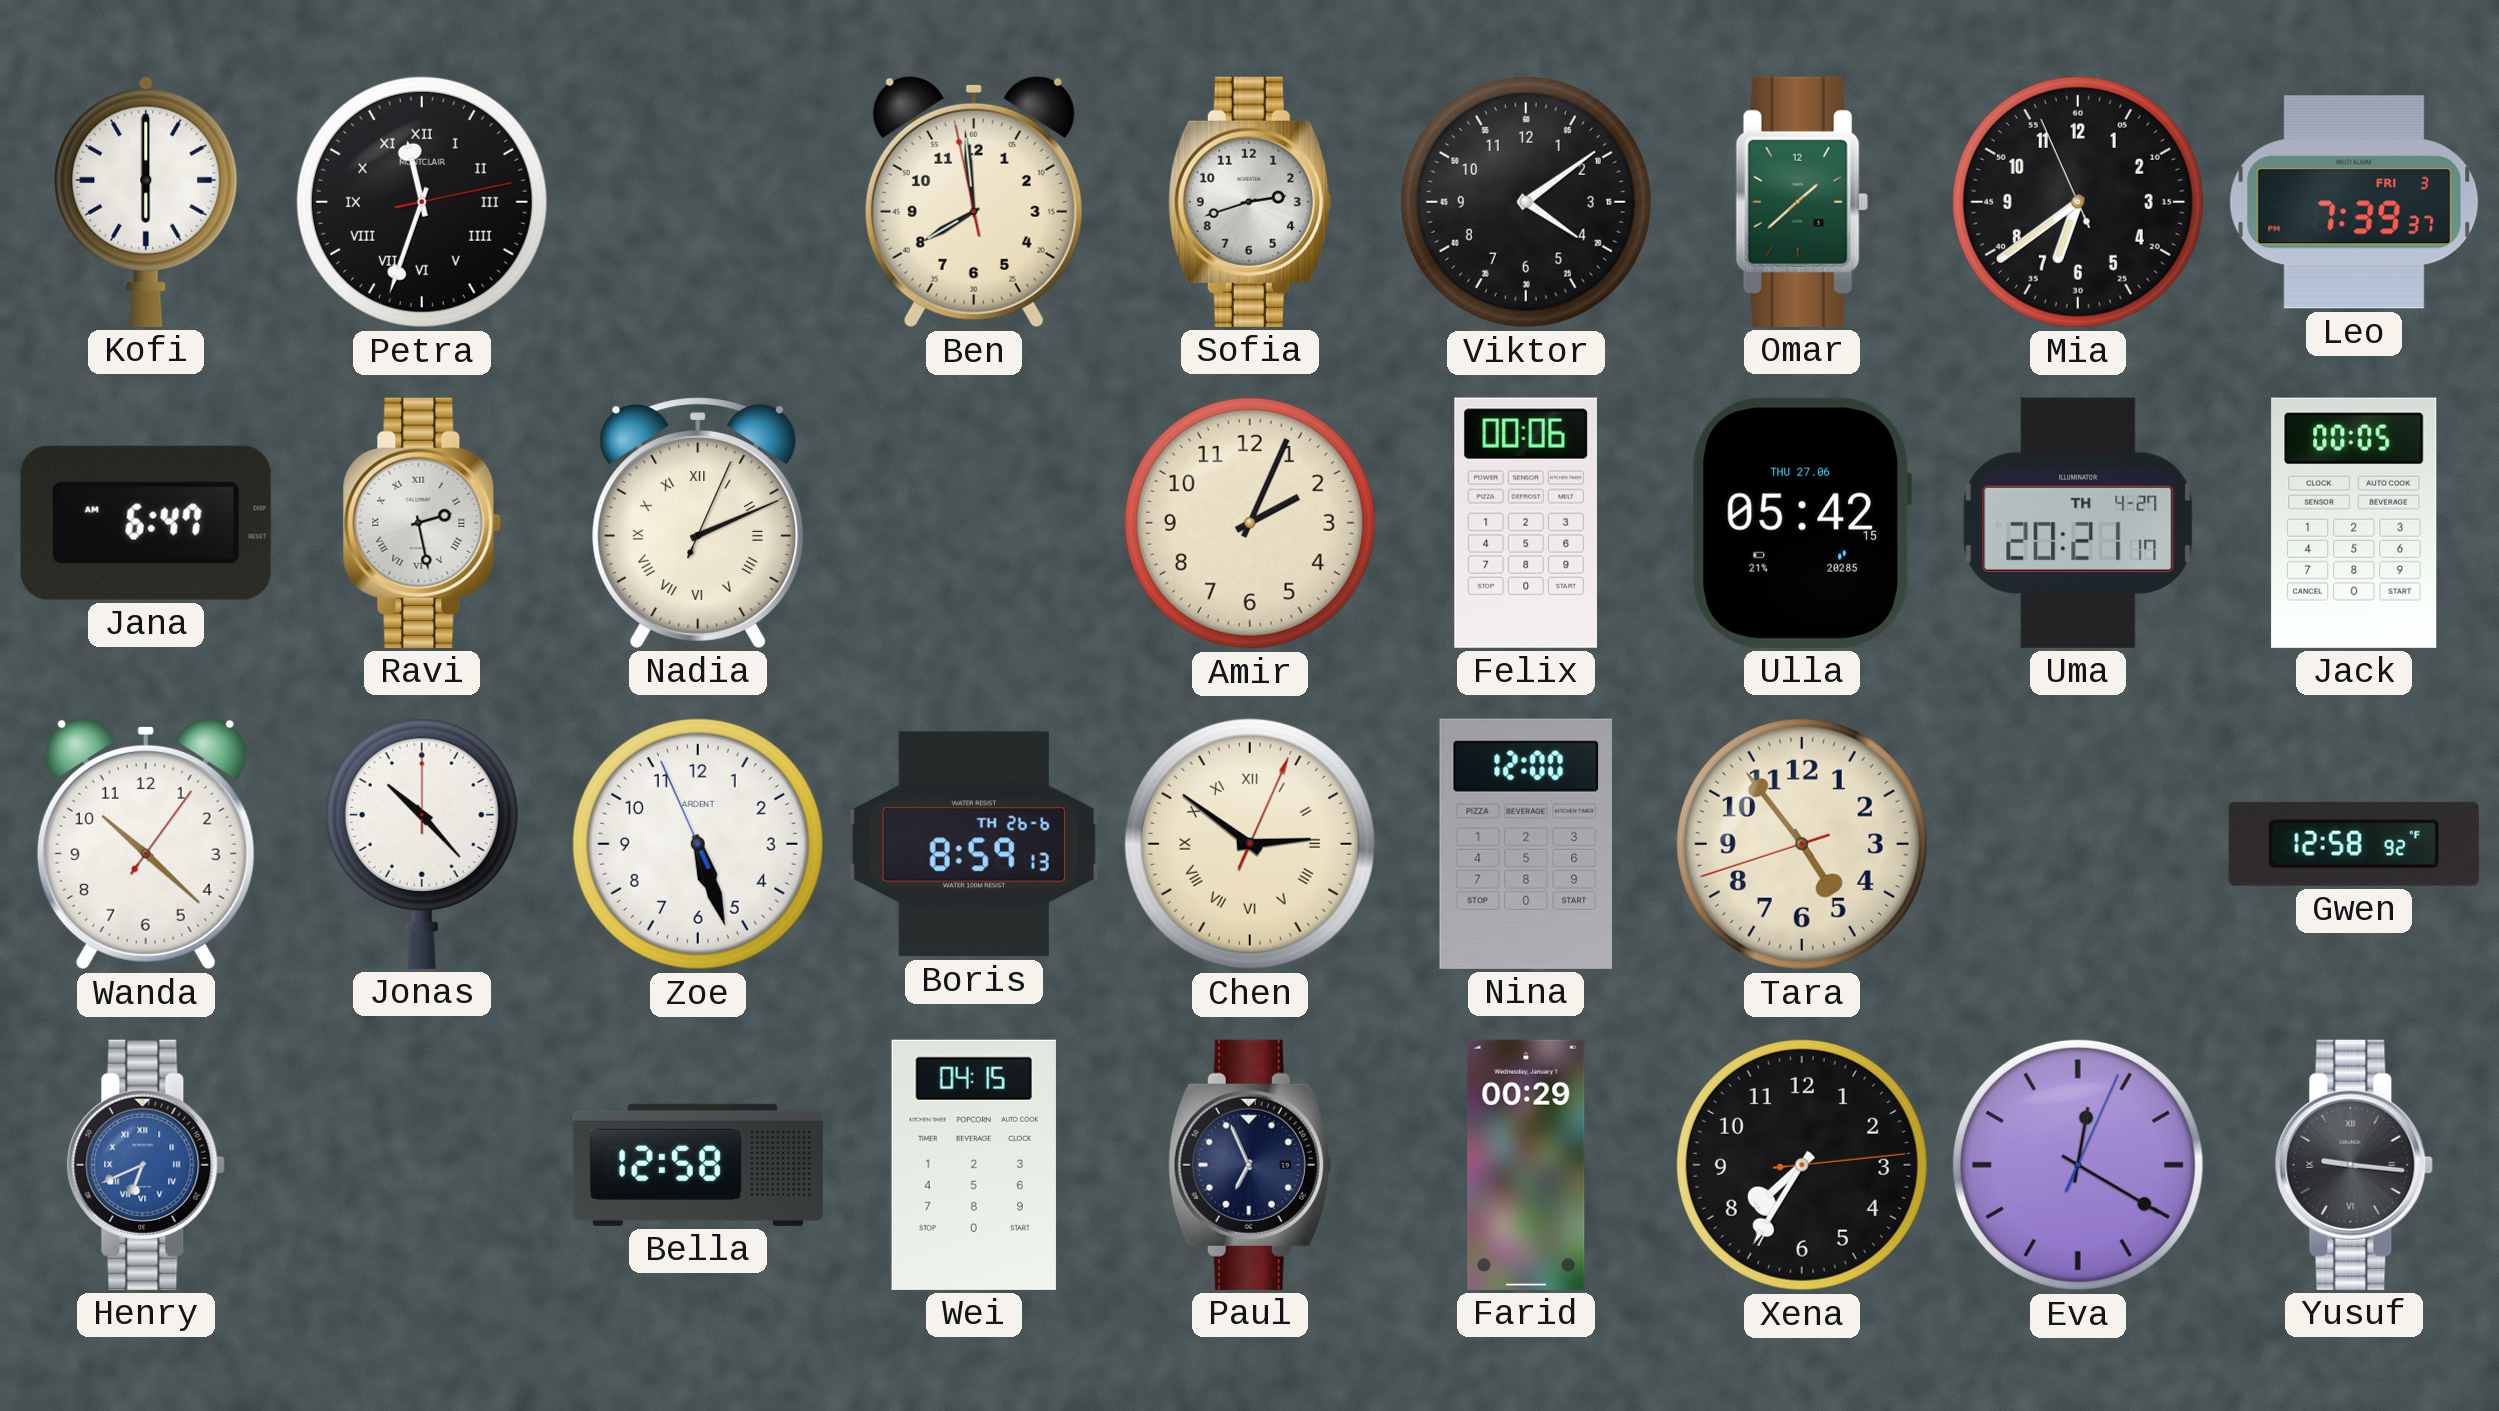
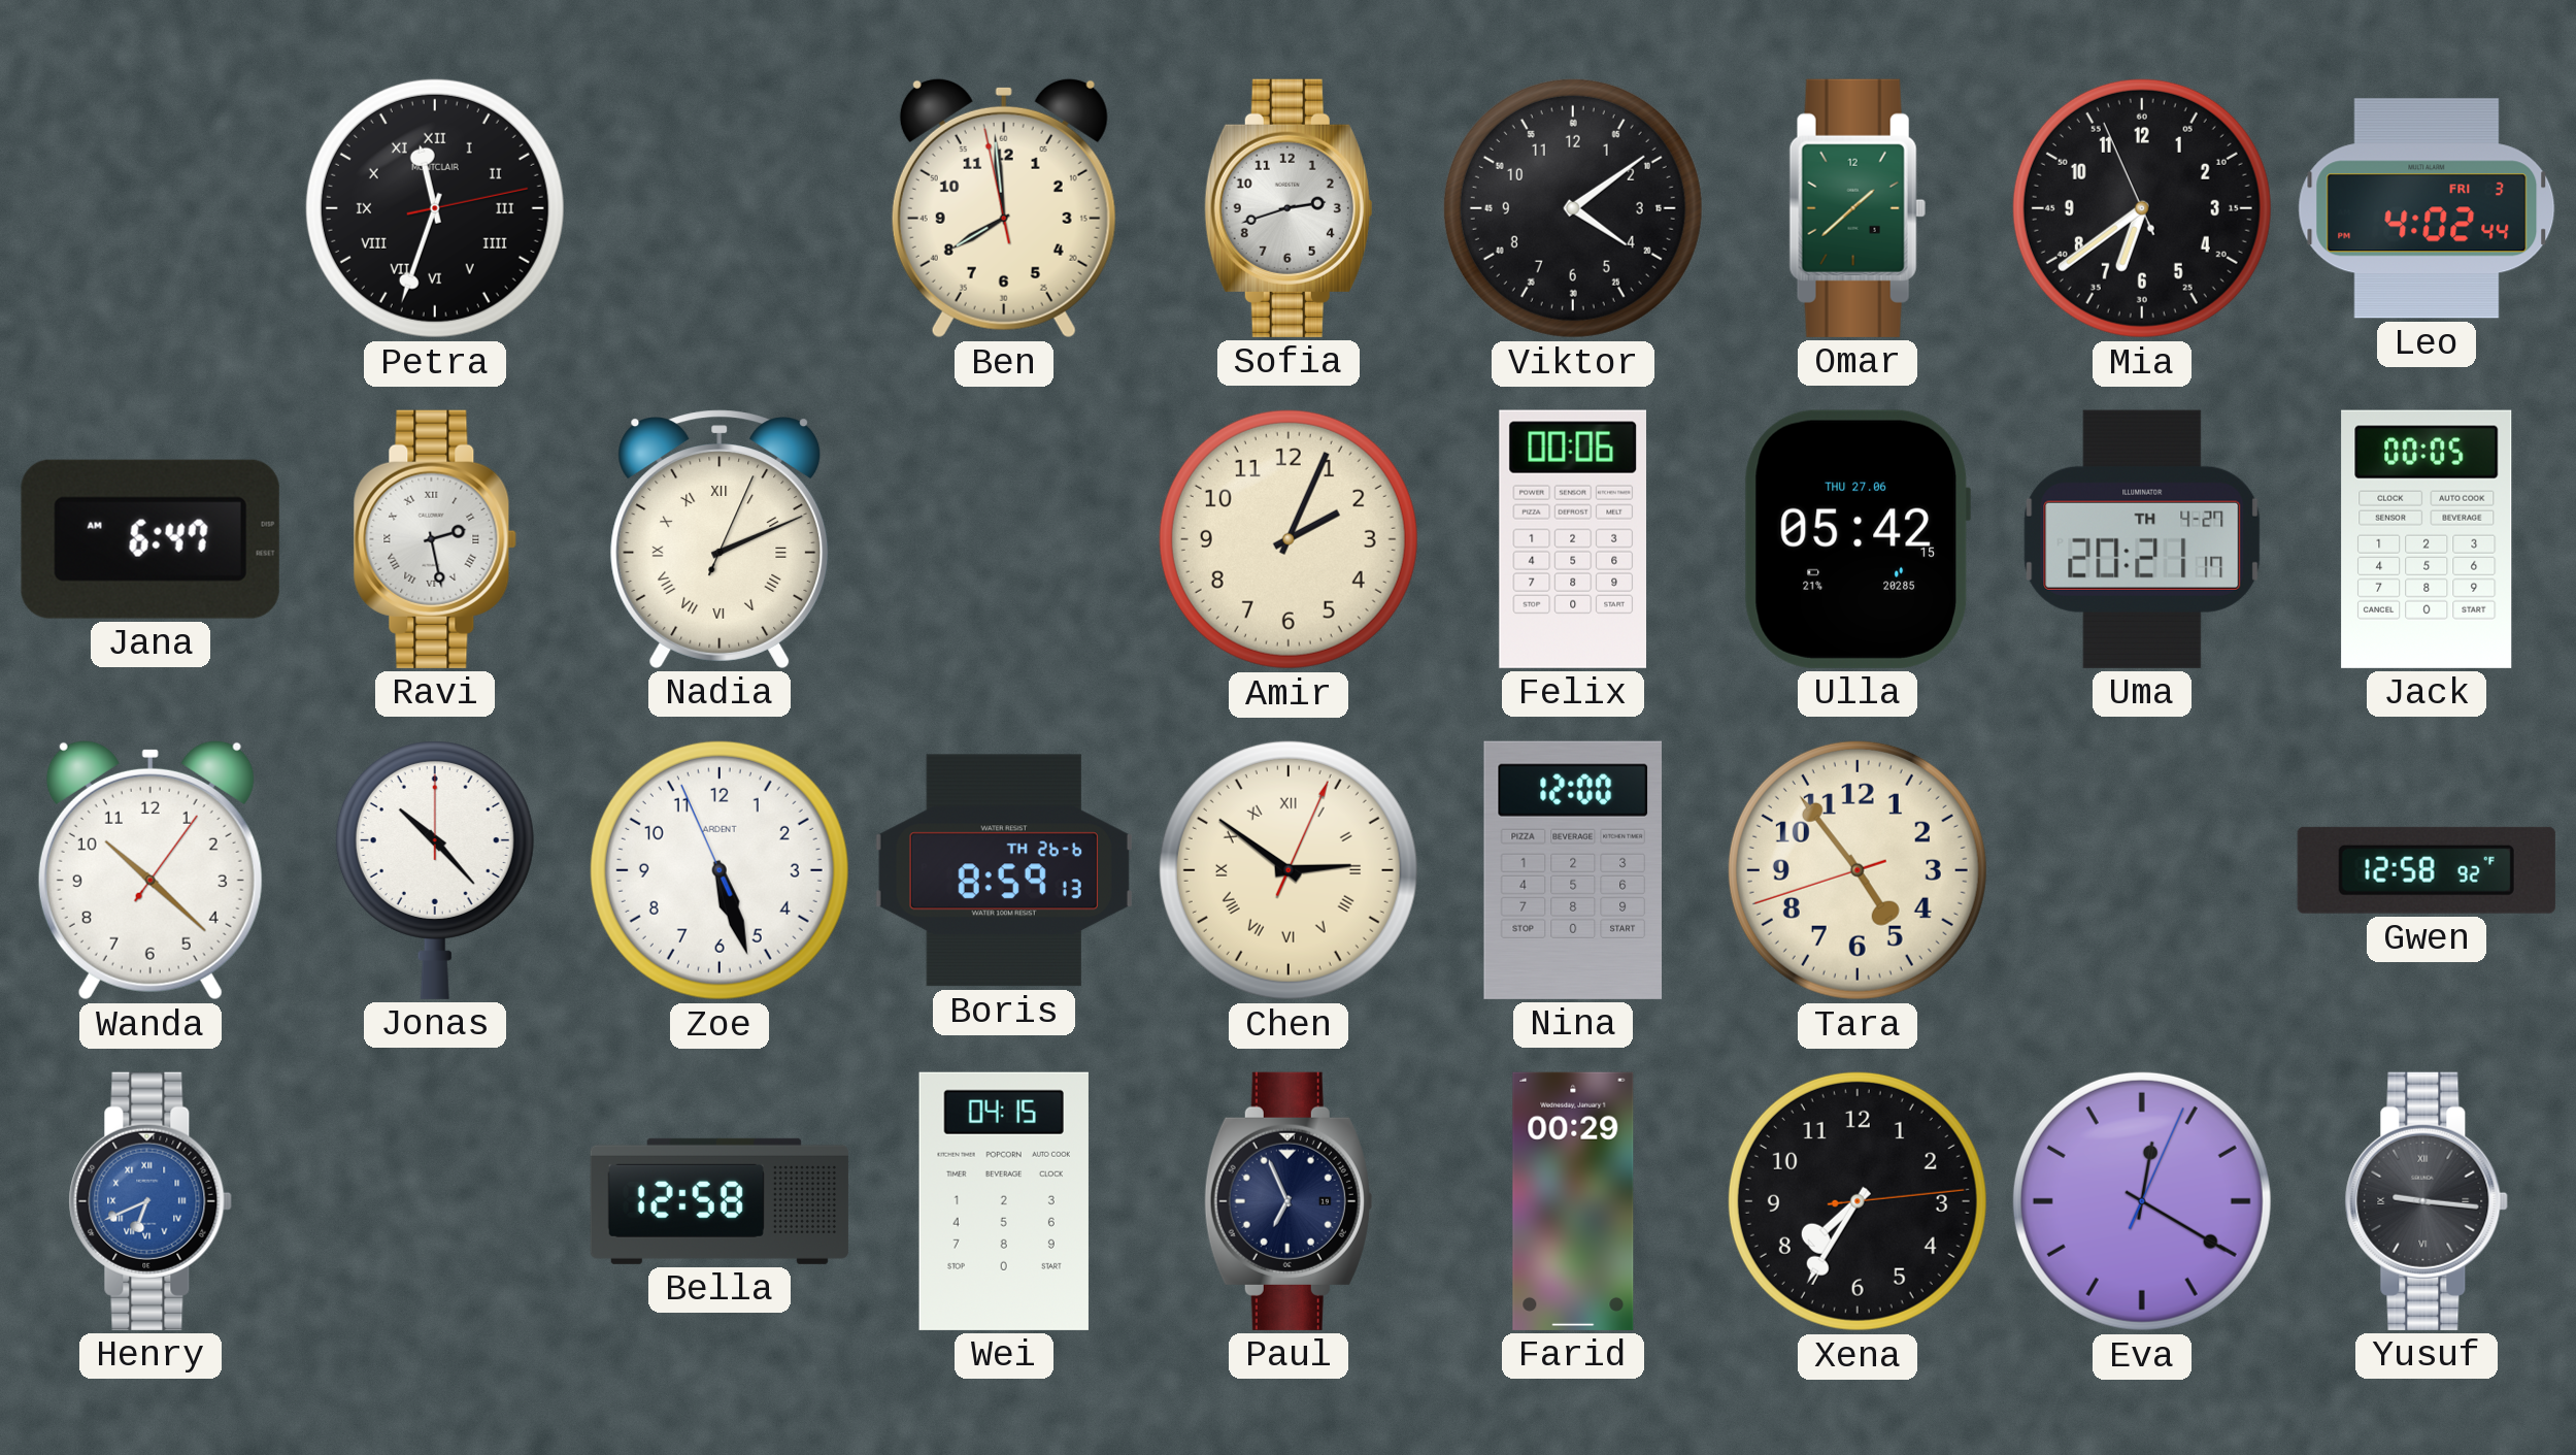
Kofi: 6:00 -> none (146, 201)
Leo: 7:39 -> 4:02 (2427, 208)
